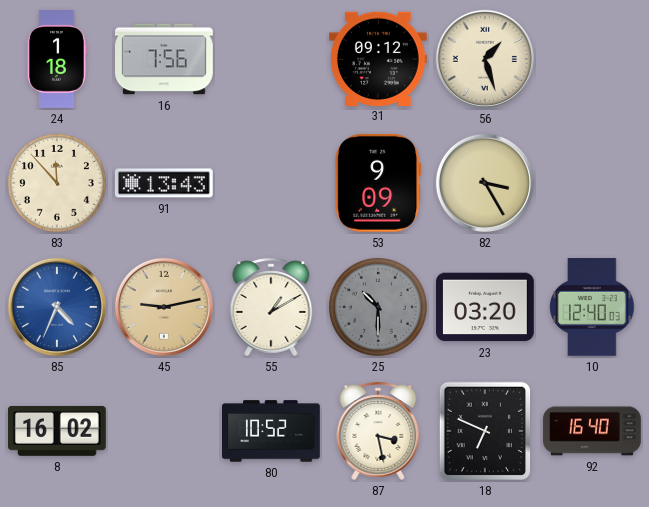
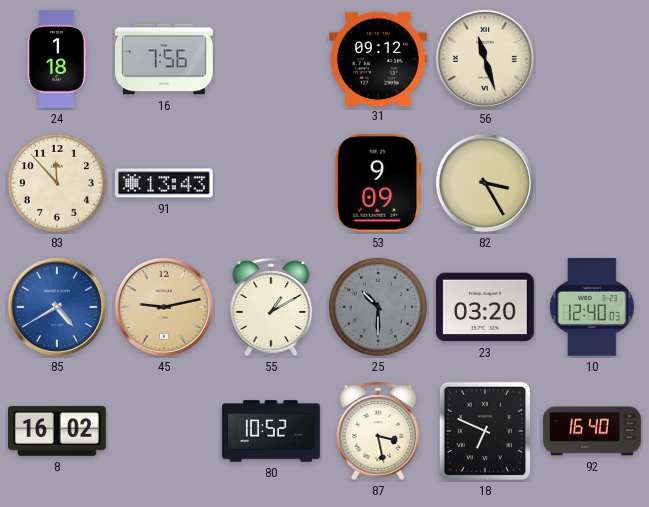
56: 1:27 -> 11:27 (485, 59)
85: 4:34 -> 4:40 (57, 307)
